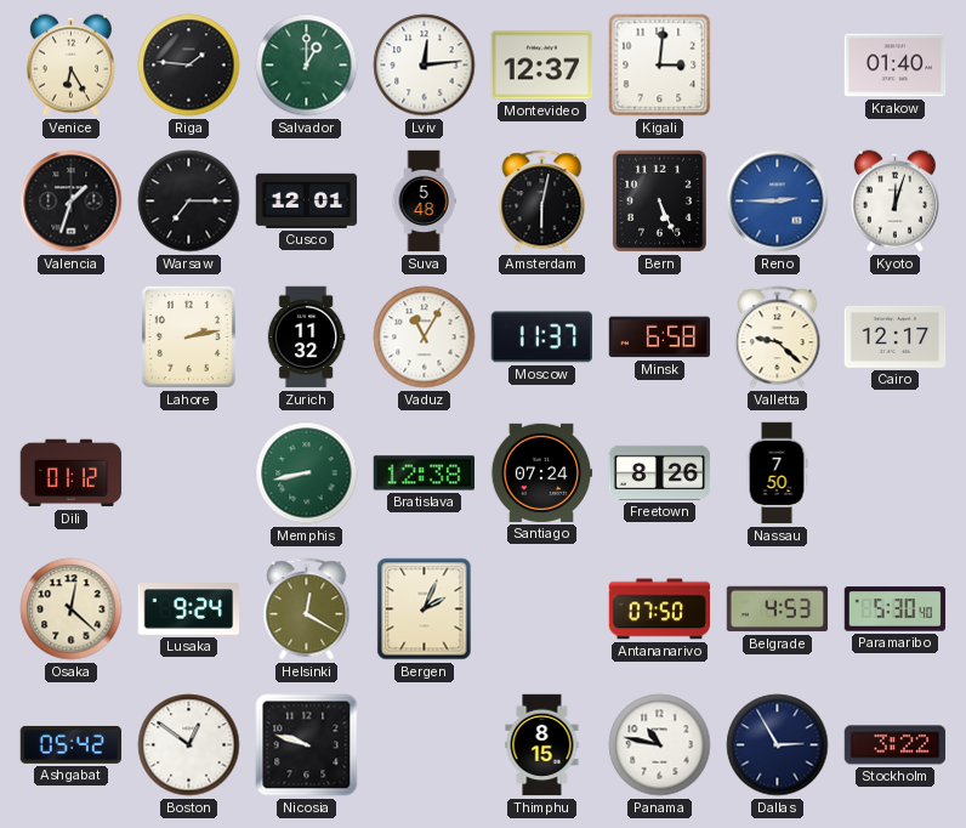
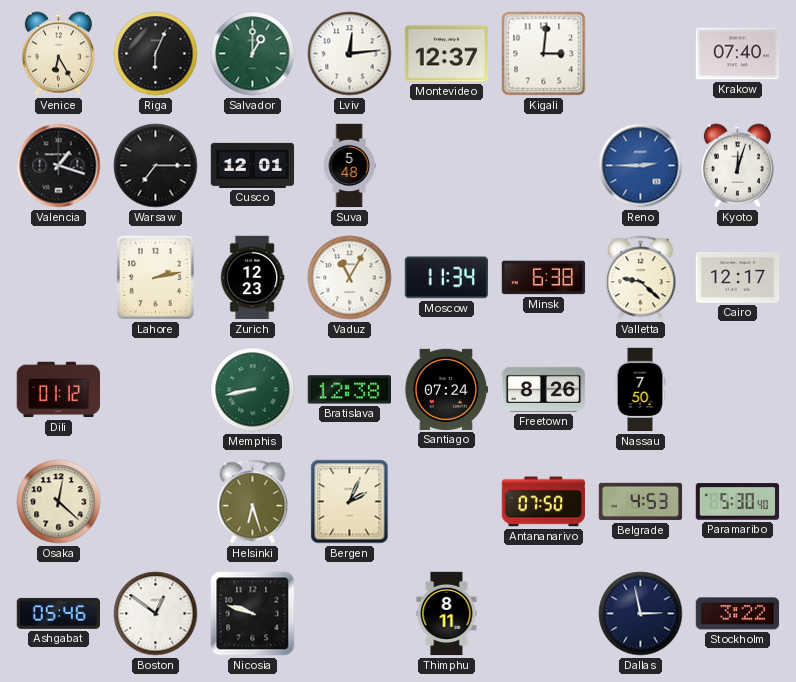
Riga: 1:46 -> 6:04 (156, 54)
Krakow: 01:40 -> 07:40 (738, 54)
Valencia: 1:33 -> 1:18 (59, 166)
Amsterdam: 6:02 -> none (542, 202)
Bern: 5:26 -> none (659, 200)
Zurich: 11:32 -> 12:23 (252, 278)
Moscow: 11:37 -> 11:34 (446, 278)
Minsk: 6:58 -> 6:38 (544, 278)
Lusaka: 9:24 -> none (189, 609)
Helsinki: 12:20 -> 6:27 (253, 502)
Ashgabat: 05:42 -> 05:46 (58, 613)
Thimphu: 8:15 -> 8:11 (447, 614)
Panama: 10:47 -> none (660, 745)
Dallas: 2:55 -> 2:58 (641, 614)
